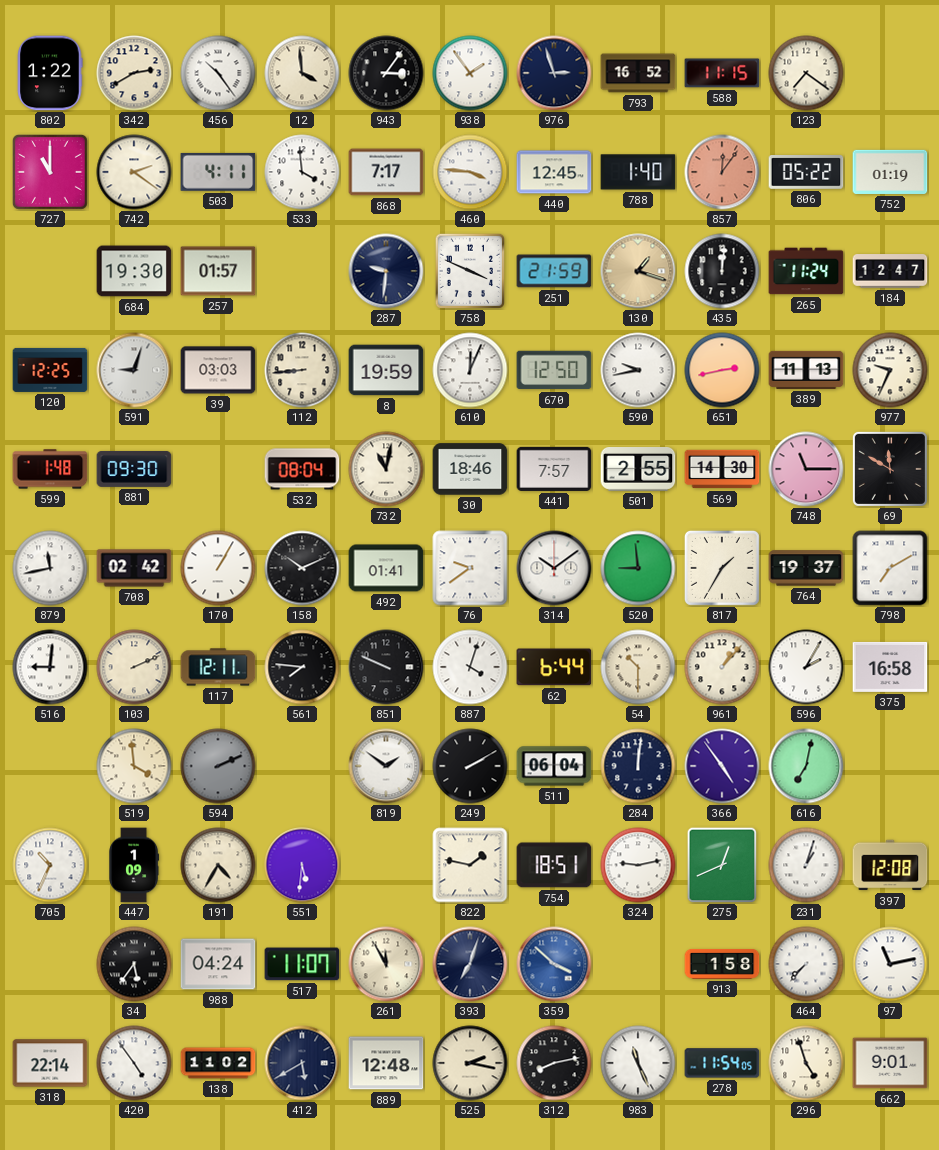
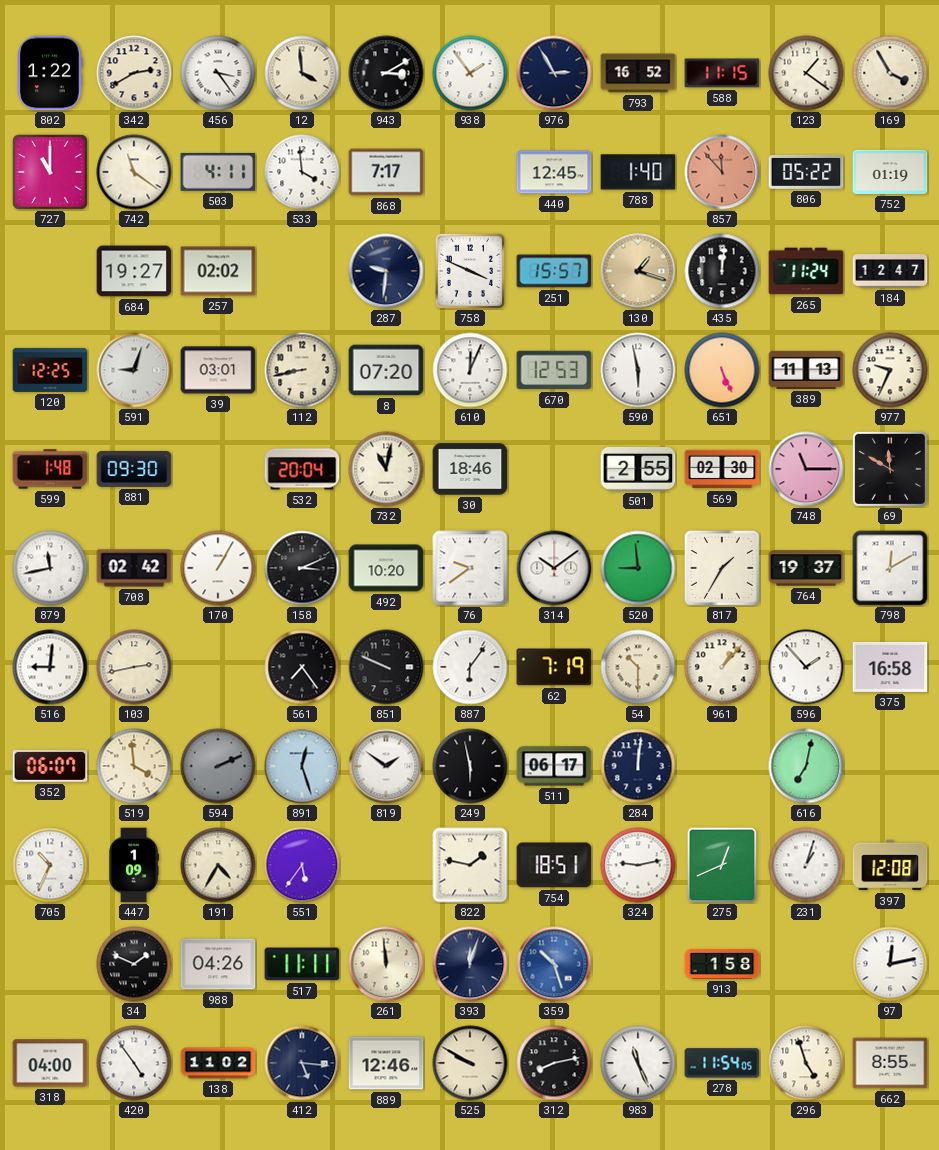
456: 10:24 -> 3:24 (218, 73)
943: 3:06 -> 3:10 (386, 73)
976: 2:57 -> 2:55 (554, 73)
123: 7:21 -> 1:21 (806, 73)
169: none -> 3:55 (890, 73)
742: 2:21 -> 11:21 (134, 172)
460: 3:46 -> none (470, 172)
857: 12:06 -> 11:53 (722, 172)
684: 19:30 -> 19:27 (134, 271)
257: 01:57 -> 02:02 (218, 271)
251: 21:59 -> 15:57 (554, 271)
39: 03:03 -> 03:01 (218, 370)
112: 8:44 -> 8:43 (302, 370)
8: 19:59 -> 07:20 (386, 370)
670: 12:50 -> 12:53 (554, 370)
590: 9:43 -> 5:58 (638, 370)
651: 2:43 -> 5:26 (722, 370)
532: 08:04 -> 20:04 (302, 469)
441: 7:57 -> none (554, 469)
569: 14:30 -> 02:30 (722, 469)
158: 10:11 -> 3:11 (302, 568)
492: 01:41 -> 10:20 (386, 568)
798: 7:10 -> 12:10 (890, 568)
103: 2:11 -> 2:43 (134, 667)
117: 12:11 -> none (218, 667)
561: 7:46 -> 7:24 (302, 667)
887: 4:03 -> 6:06 (470, 667)
62: 6:44 -> 7:19 (554, 667)
596: 2:05 -> 1:53 (806, 667)
352: none -> 06:07 (50, 766)
891: none -> 12:27 (302, 766)
249: 2:10 -> 5:58 (470, 766)
511: 06:04 -> 06:17 (554, 766)
366: 4:54 -> none (722, 766)
551: 5:31 -> 5:36 (302, 865)
34: 5:36 -> 1:49 (134, 964)
988: 04:24 -> 04:26 (218, 964)
517: 11:07 -> 11:11 (302, 964)
261: 11:55 -> 11:59 (386, 964)
393: 7:03 -> 12:03 (470, 964)
359: 3:52 -> 10:27 (554, 964)
464: 7:37 -> none (806, 964)
97: 11:13 -> 12:13 (890, 964)
318: 22:14 -> 04:00 (50, 1063)
412: 5:40 -> 5:16 (302, 1063)
889: 12:48 -> 12:46 (386, 1063)
525: 2:17 -> 9:50 (470, 1063)
662: 9:01 -> 8:55 (890, 1063)
